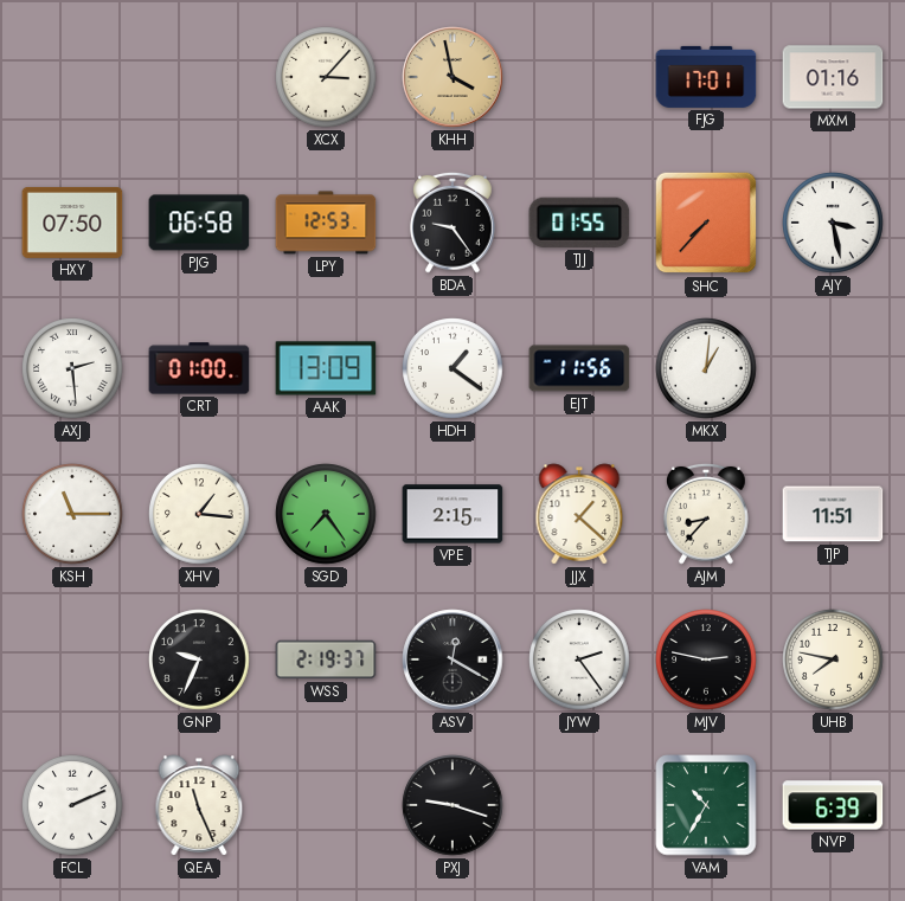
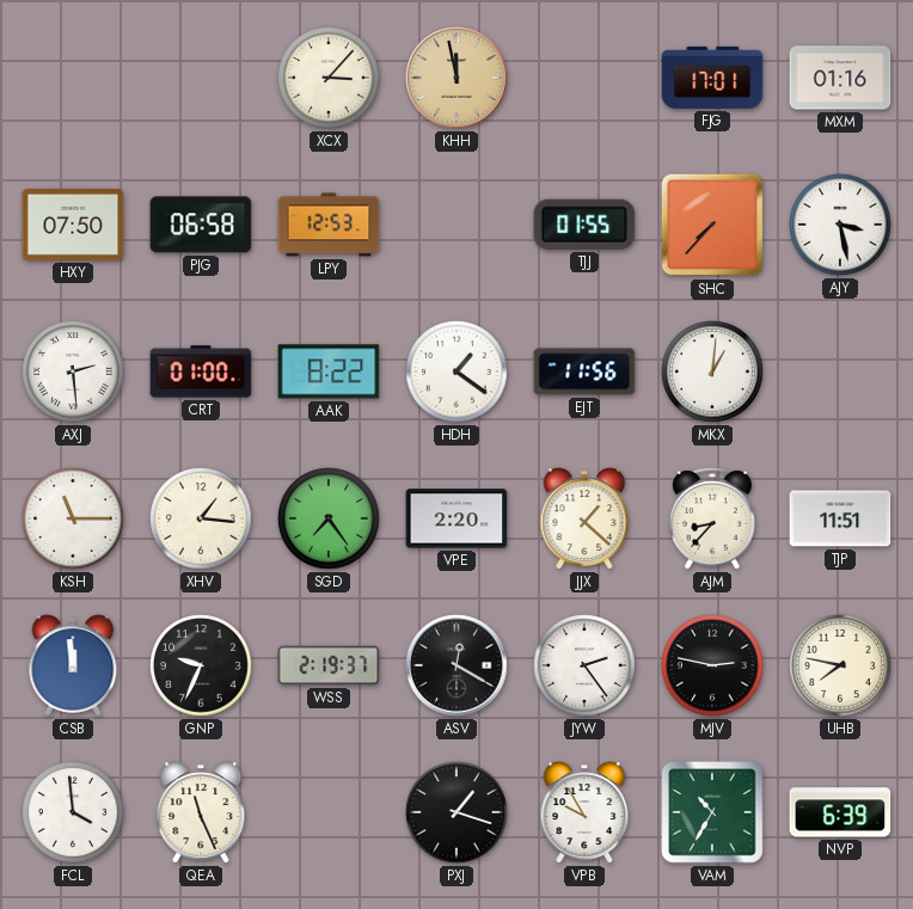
KHH: 3:58 -> 11:58 (456, 78)
BDA: 9:24 -> none (452, 223)
AAK: 13:09 -> 8:22 (329, 371)
VPE: 2:15 -> 2:20 (456, 518)
CSB: none -> 11:59 (73, 665)
FCL: 2:11 -> 3:59 (73, 812)
PXJ: 9:18 -> 1:18 (456, 812)
VPB: none -> 9:55 (584, 812)
